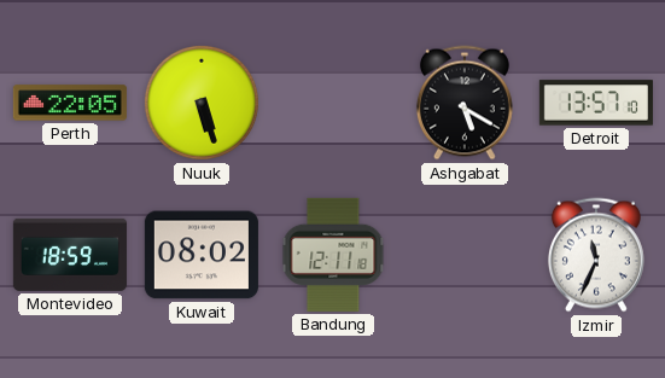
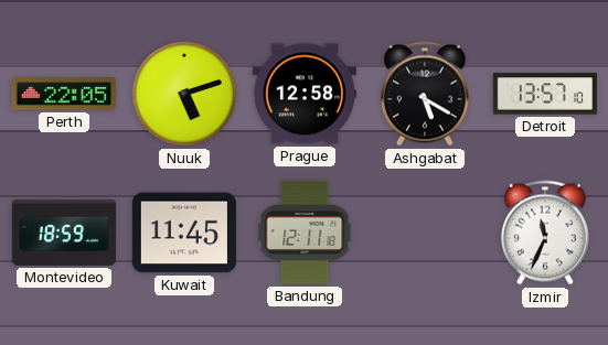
Nuuk: 5:27 -> 5:12 (184, 94)
Prague: none -> 12:58 (305, 94)
Kuwait: 08:02 -> 11:45 (184, 233)
